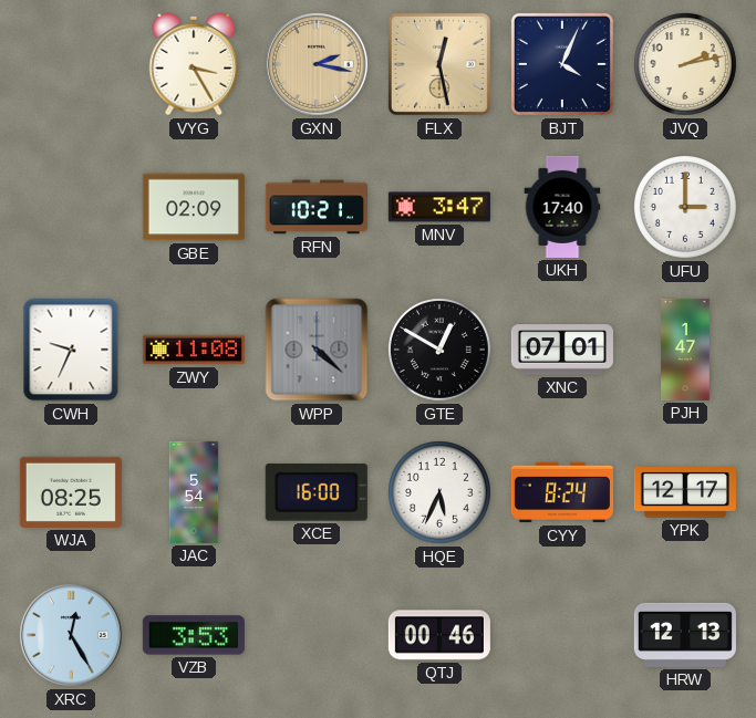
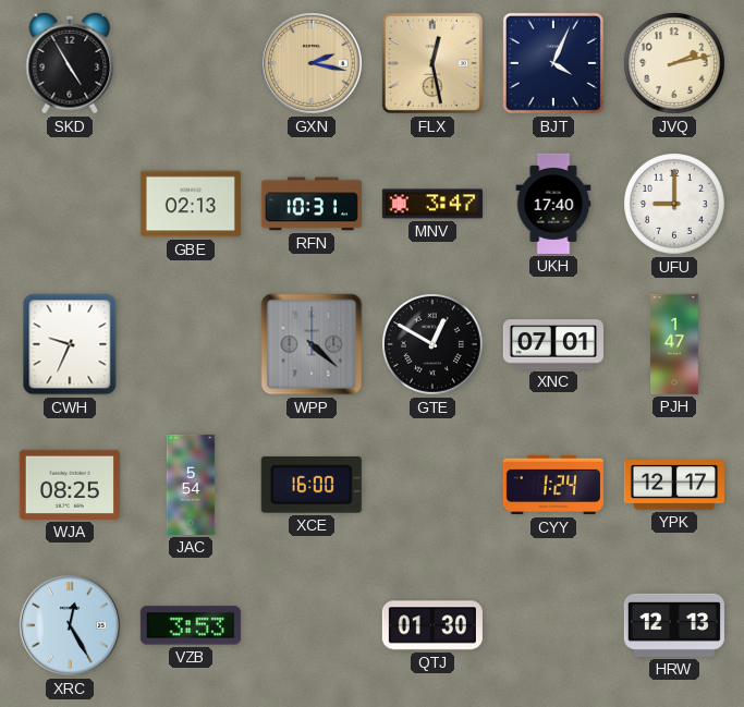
SKD: none -> 4:55 (70, 63)
VYG: 3:25 -> none (194, 64)
GBE: 02:09 -> 02:13 (191, 204)
RFN: 10:21 -> 10:31 (312, 204)
UFU: 3:00 -> 9:00 (675, 205)
ZWY: 11:08 -> none (194, 350)
HQE: 5:34 -> none (441, 493)
CYY: 8:24 -> 1:24 (553, 485)
QTJ: 00:46 -> 01:30 (432, 625)
